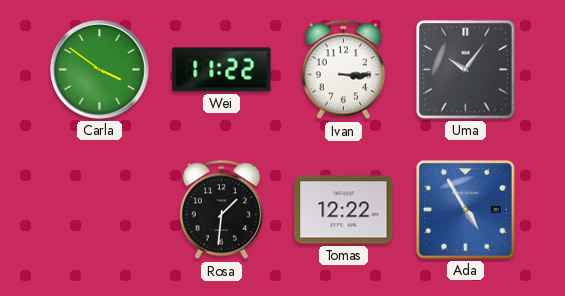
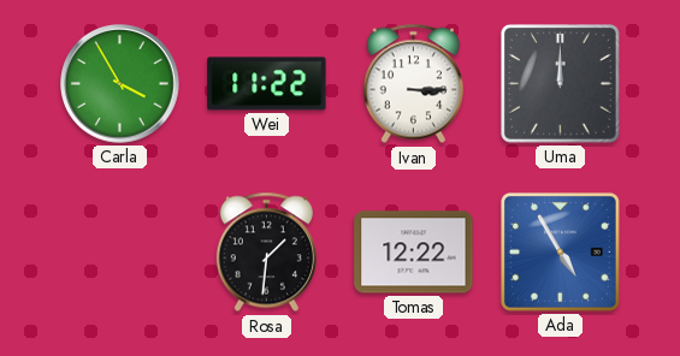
Carla: 3:51 -> 3:55 (120, 84)
Uma: 10:06 -> 12:00 (561, 84)
